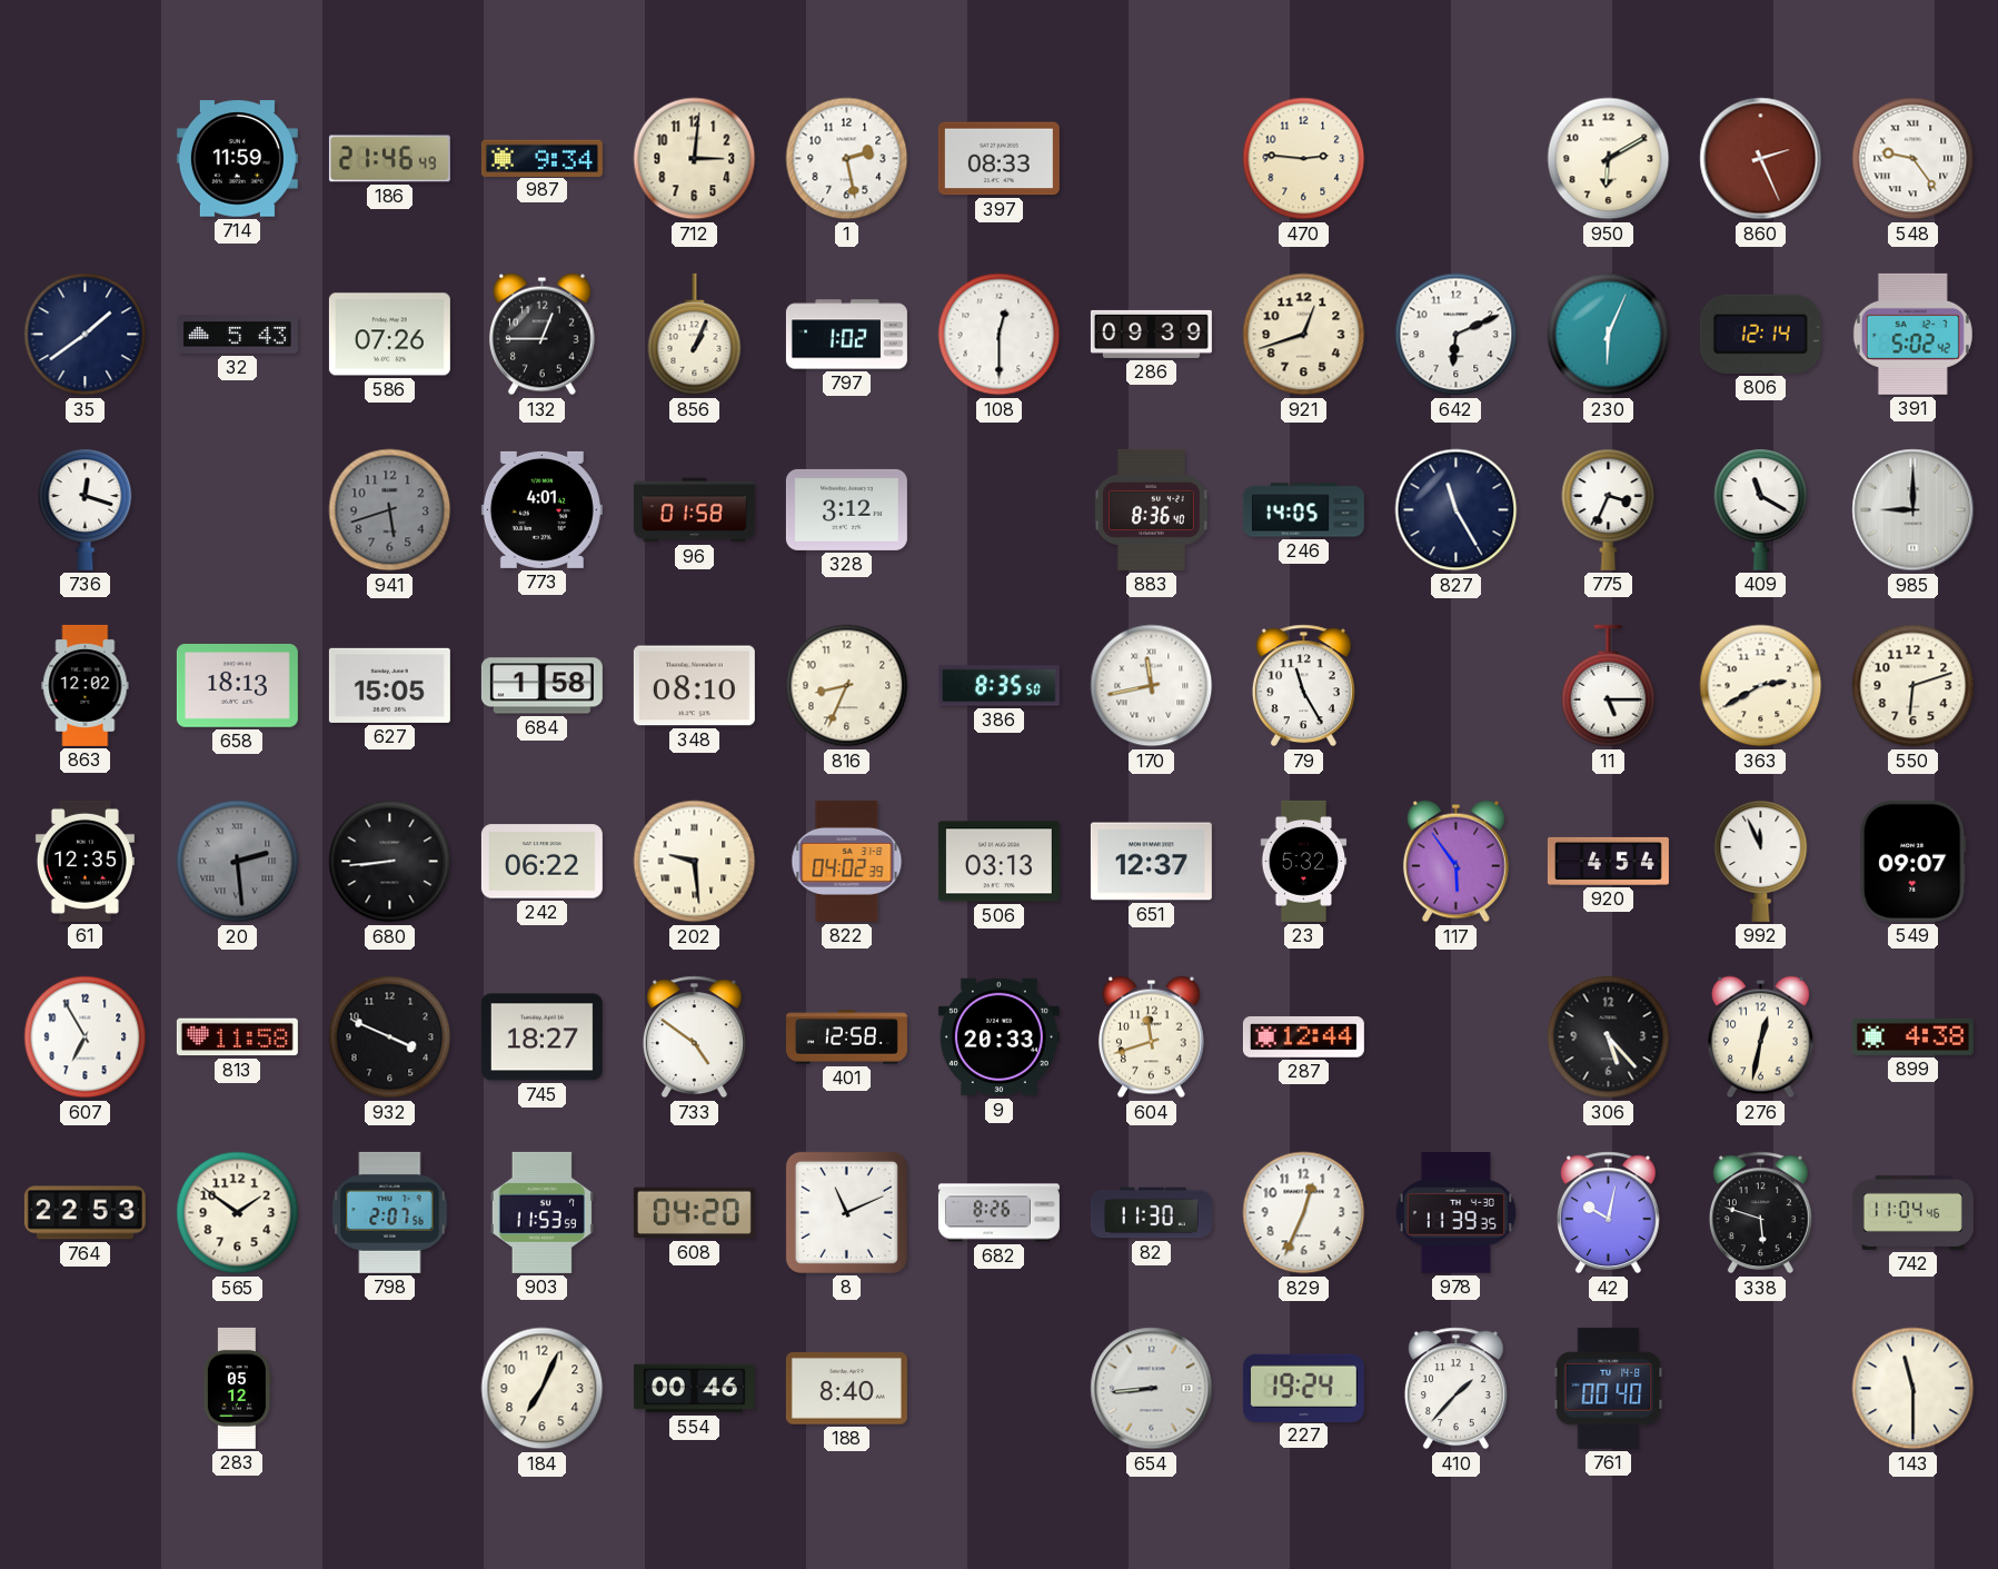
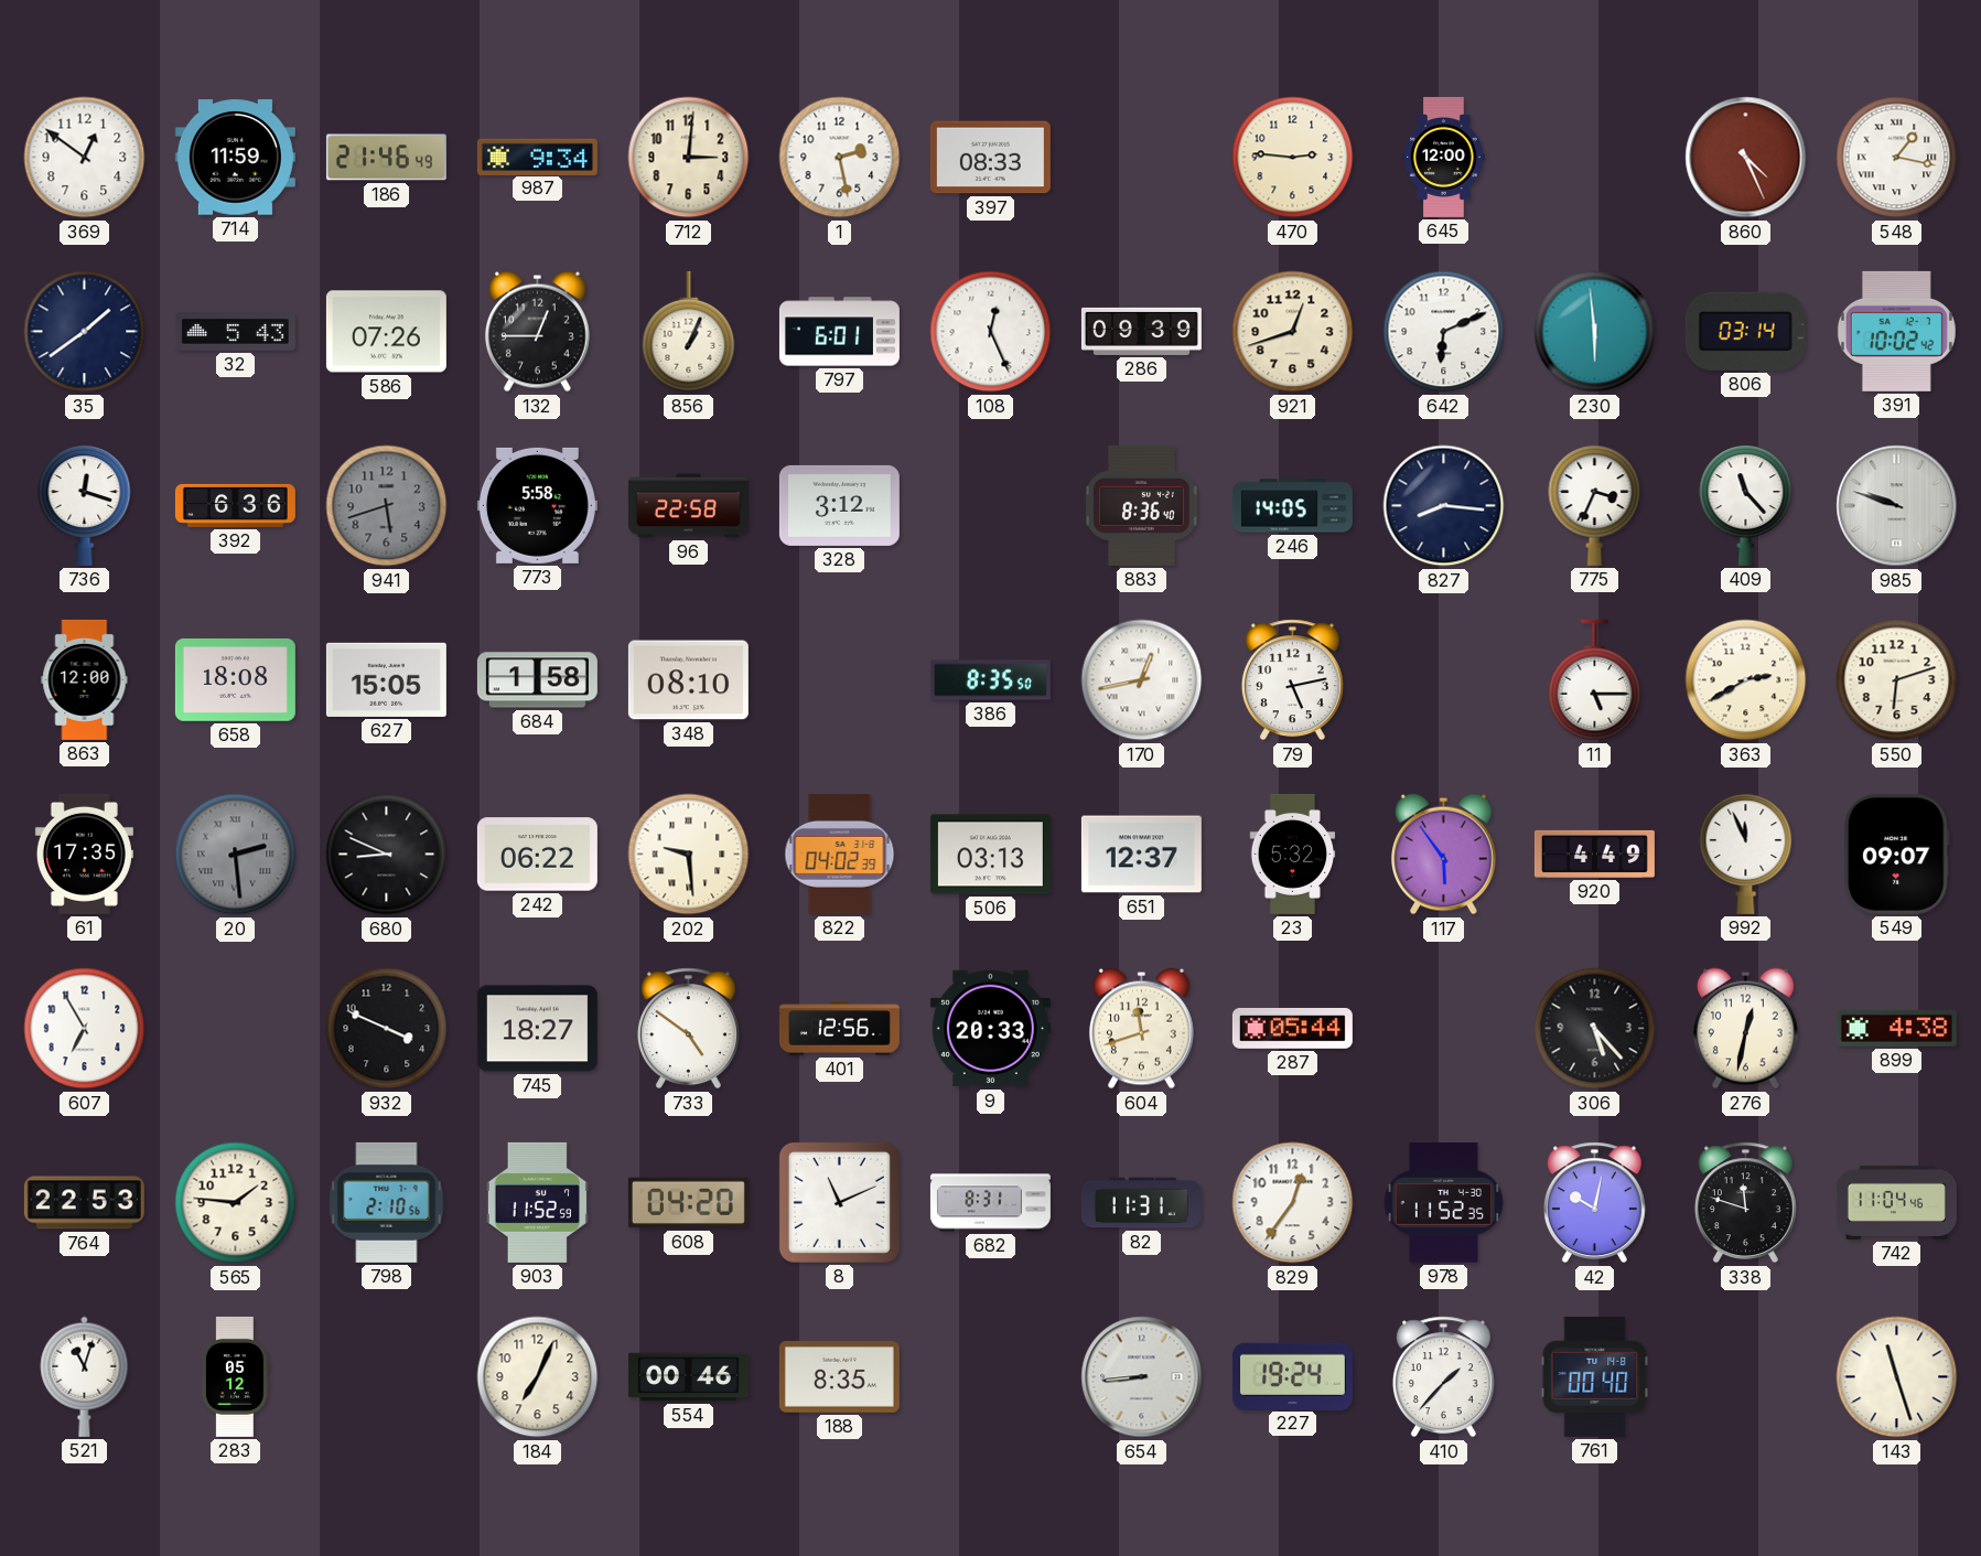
369: none -> 12:51 (85, 158)
645: none -> 12:00 (1444, 157)
950: 6:10 -> none (1609, 159)
860: 2:26 -> 4:26 (1746, 158)
548: 9:24 -> 1:17 (1897, 158)
797: 1:02 -> 6:01 (839, 332)
108: 12:30 -> 12:26 (991, 332)
230: 6:04 -> 5:59 (1595, 332)
806: 12:14 -> 03:14 (1745, 331)
391: 5:02 -> 10:02 (1896, 331)
392: none -> 6:36 (235, 505)
773: 4:01 -> 5:58 (537, 505)
96: 01:58 -> 22:58 (688, 506)
827: 11:25 -> 8:16 (1444, 506)
409: 11:20 -> 11:23 (1746, 505)
985: 9:00 -> 9:48 (1897, 506)
863: 12:02 -> 12:00 (85, 679)
658: 18:13 -> 18:08 (235, 679)
816: 8:34 -> none (847, 686)
170: 11:43 -> 12:43 (1142, 680)
79: 11:25 -> 5:13 (1292, 680)
61: 12:35 -> 17:35 (84, 854)
680: 8:44 -> 8:49 (387, 855)
920: 4:54 -> 4:49 (1594, 854)
813: 11:58 -> none (237, 1037)
401: 12:58 -> 12:56 (839, 1029)
287: 12:44 -> 05:44 (1292, 1029)
565: 1:51 -> 1:46 (236, 1203)
798: 2:07 -> 2:10 (387, 1202)
903: 11:53 -> 11:52 (537, 1202)
682: 8:26 -> 8:31 (990, 1203)
82: 11:30 -> 11:31 (1141, 1203)
829: 12:34 -> 12:36 (1293, 1203)
978: 11:39 -> 11:52 (1443, 1203)
338: 5:48 -> 11:48 (1745, 1203)
521: none -> 11:03 (85, 1376)
188: 8:40 -> 8:35 (839, 1377)
143: 11:30 -> 11:27 (1897, 1377)
